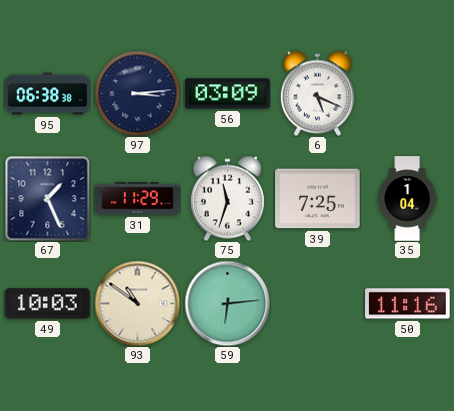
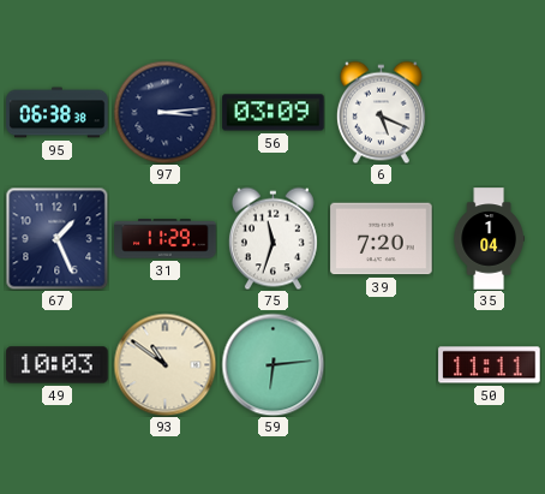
39: 7:25 -> 7:20 (382, 239)
50: 11:16 -> 11:11 (490, 365)
